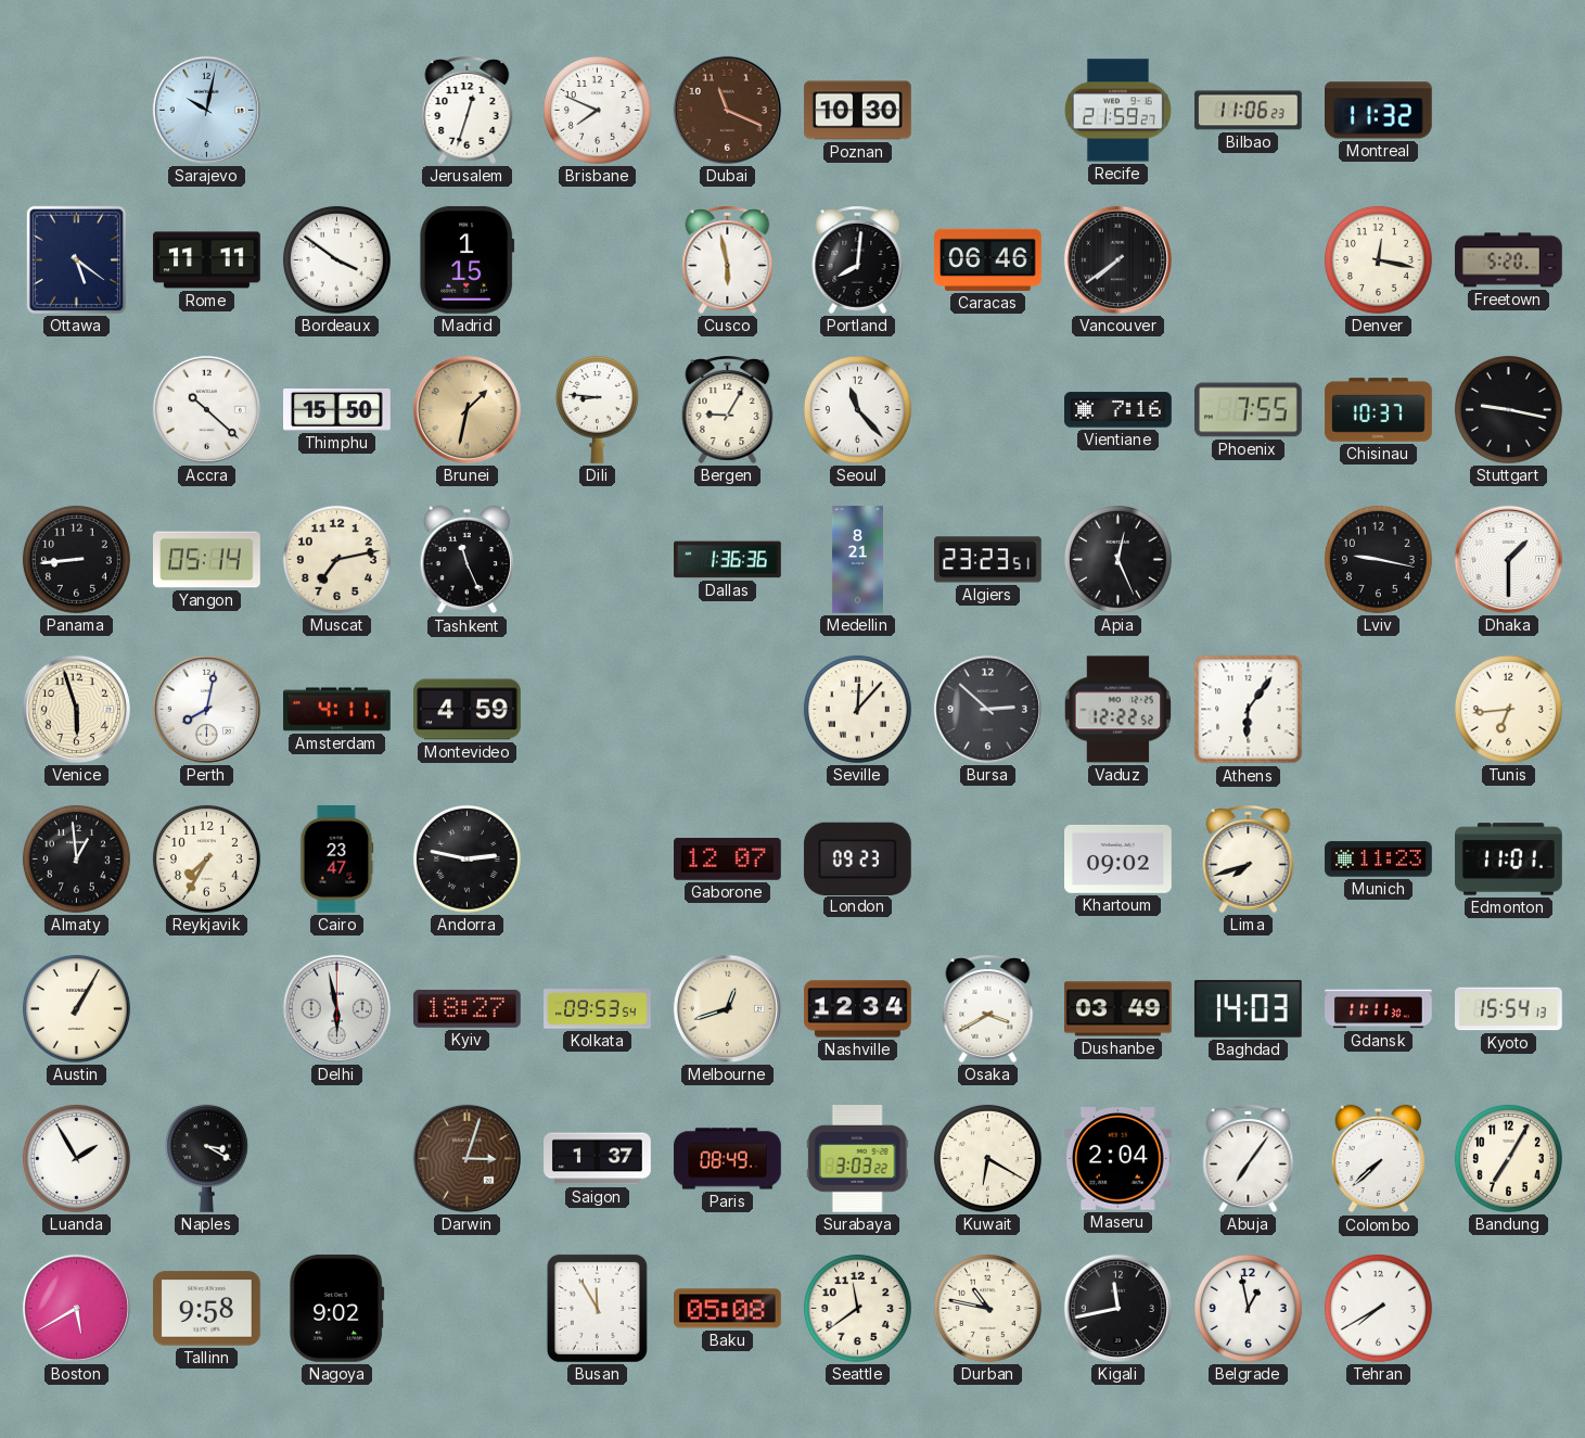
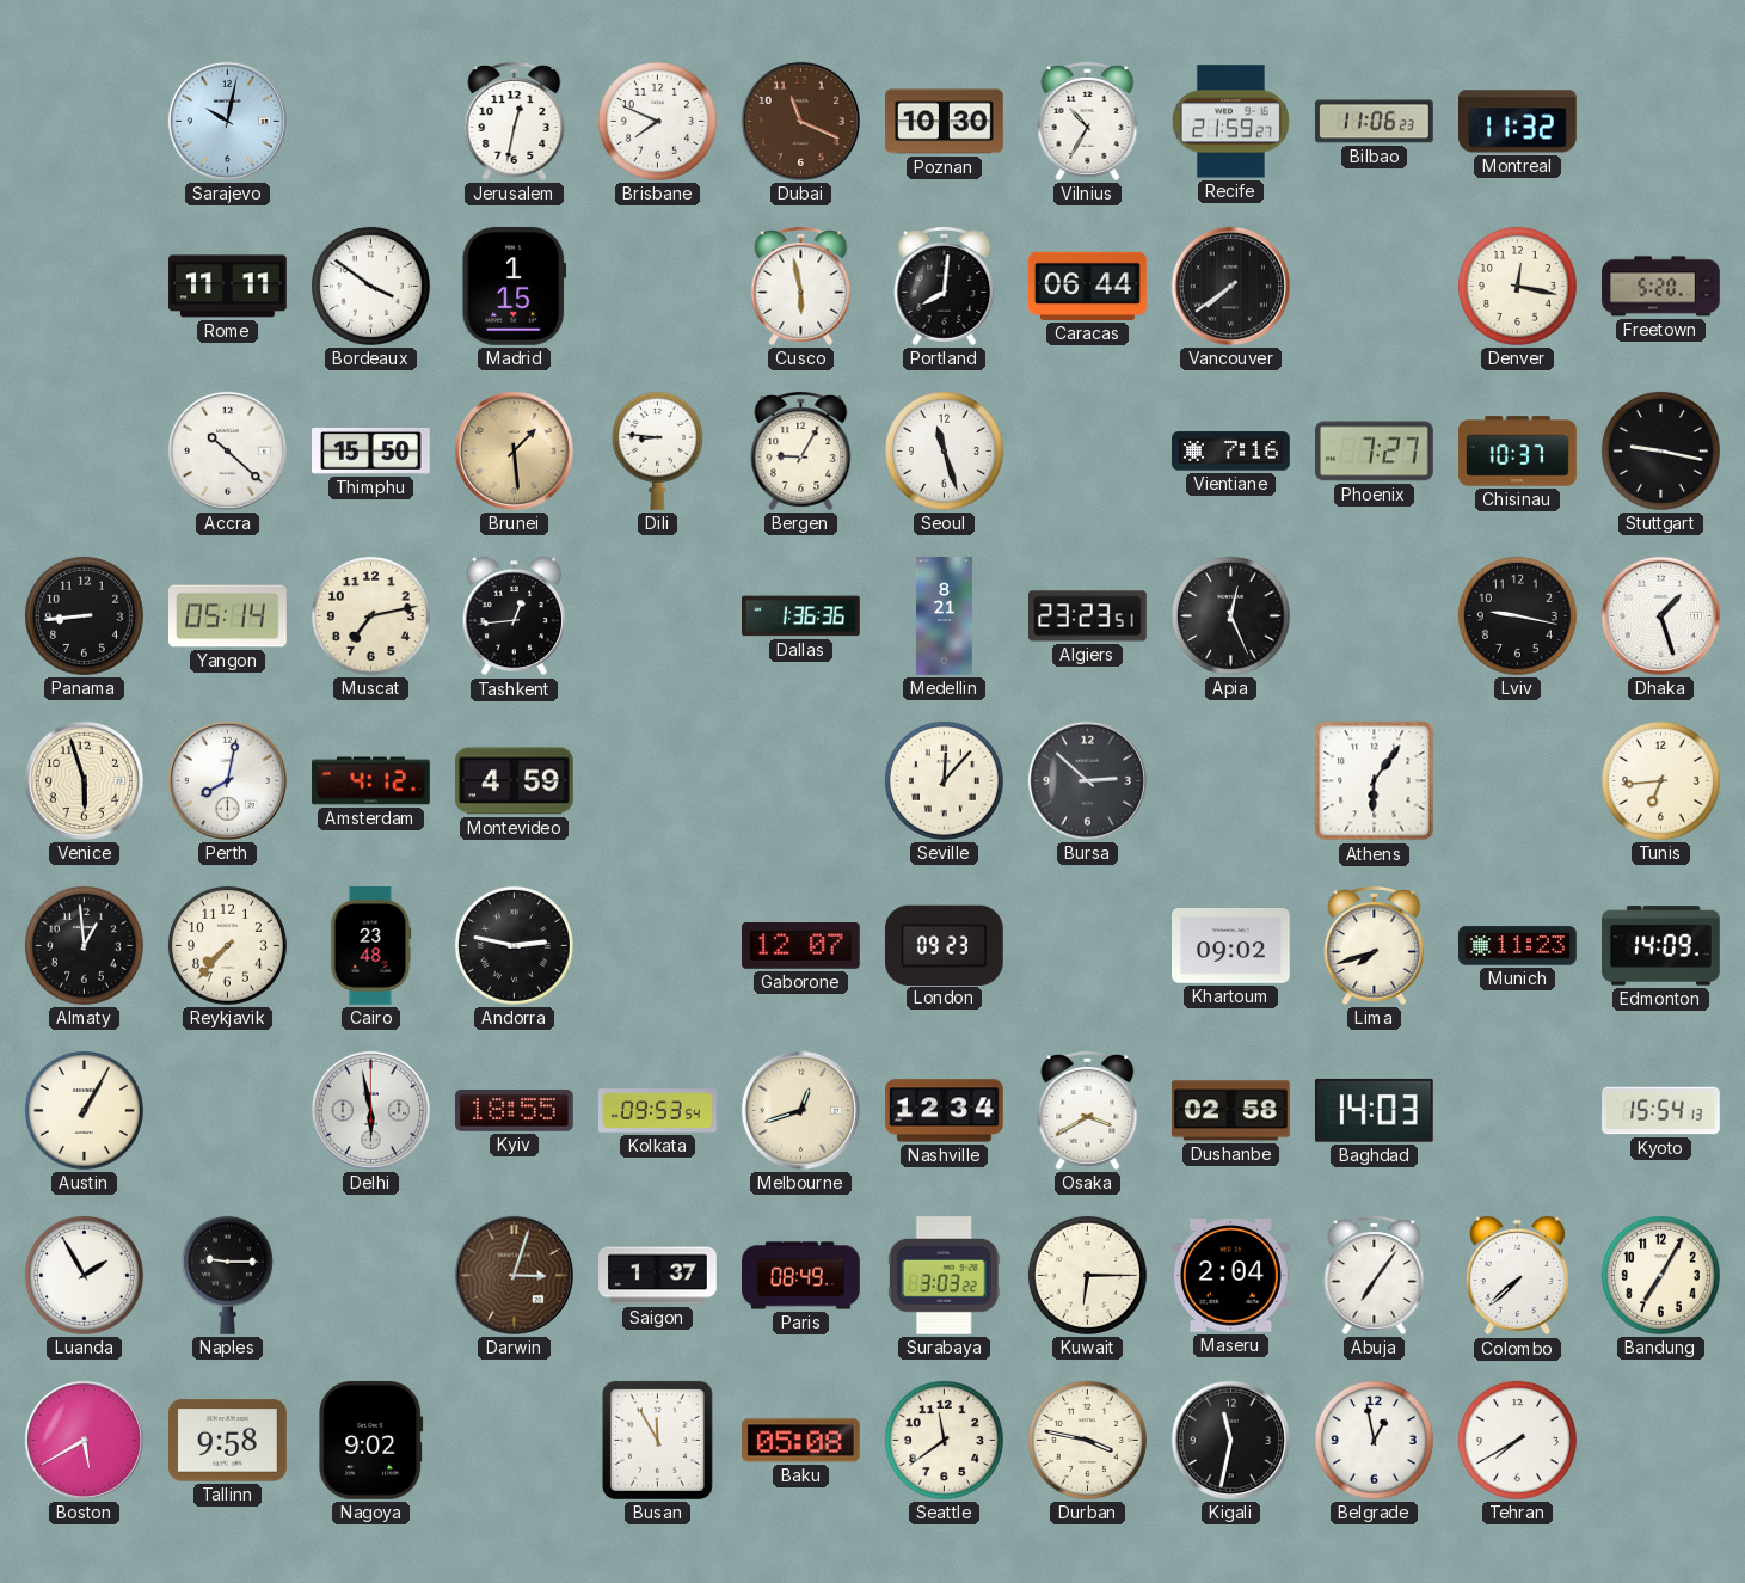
Jerusalem: 12:33 -> 12:32 (515, 122)
Vilnius: none -> 10:35 (1088, 122)
Ottawa: 5:21 -> none (76, 259)
Caracas: 06:46 -> 06:44 (1088, 286)
Brunei: 1:32 -> 1:29 (514, 450)
Seoul: 11:23 -> 11:27 (944, 450)
Phoenix: 7:55 -> 7:27 (1375, 452)
Tashkent: 11:26 -> 12:44 (514, 616)
Dhaka: 1:30 -> 1:27 (1660, 615)
Amsterdam: 4:11 -> 4:12 (371, 781)
Vaduz: 12:22 -> none (1119, 710)
Reykjavik: 7:35 -> 7:37 (227, 945)
Cairo: 23:47 -> 23:48 (370, 946)
Edmonton: 11:01 -> 14:09 (1661, 946)
Kyiv: 18:27 -> 18:55 (514, 1110)
Dushanbe: 03:49 -> 02:58 (1231, 1111)
Gdansk: 11:11 -> none (1379, 1009)
Naples: 3:20 -> 9:15 (227, 1275)
Kuwait: 6:20 -> 6:15 (1087, 1275)
Durban: 10:47 -> 3:47 (1087, 1440)
Kigali: 11:43 -> 11:32 (1230, 1440)
